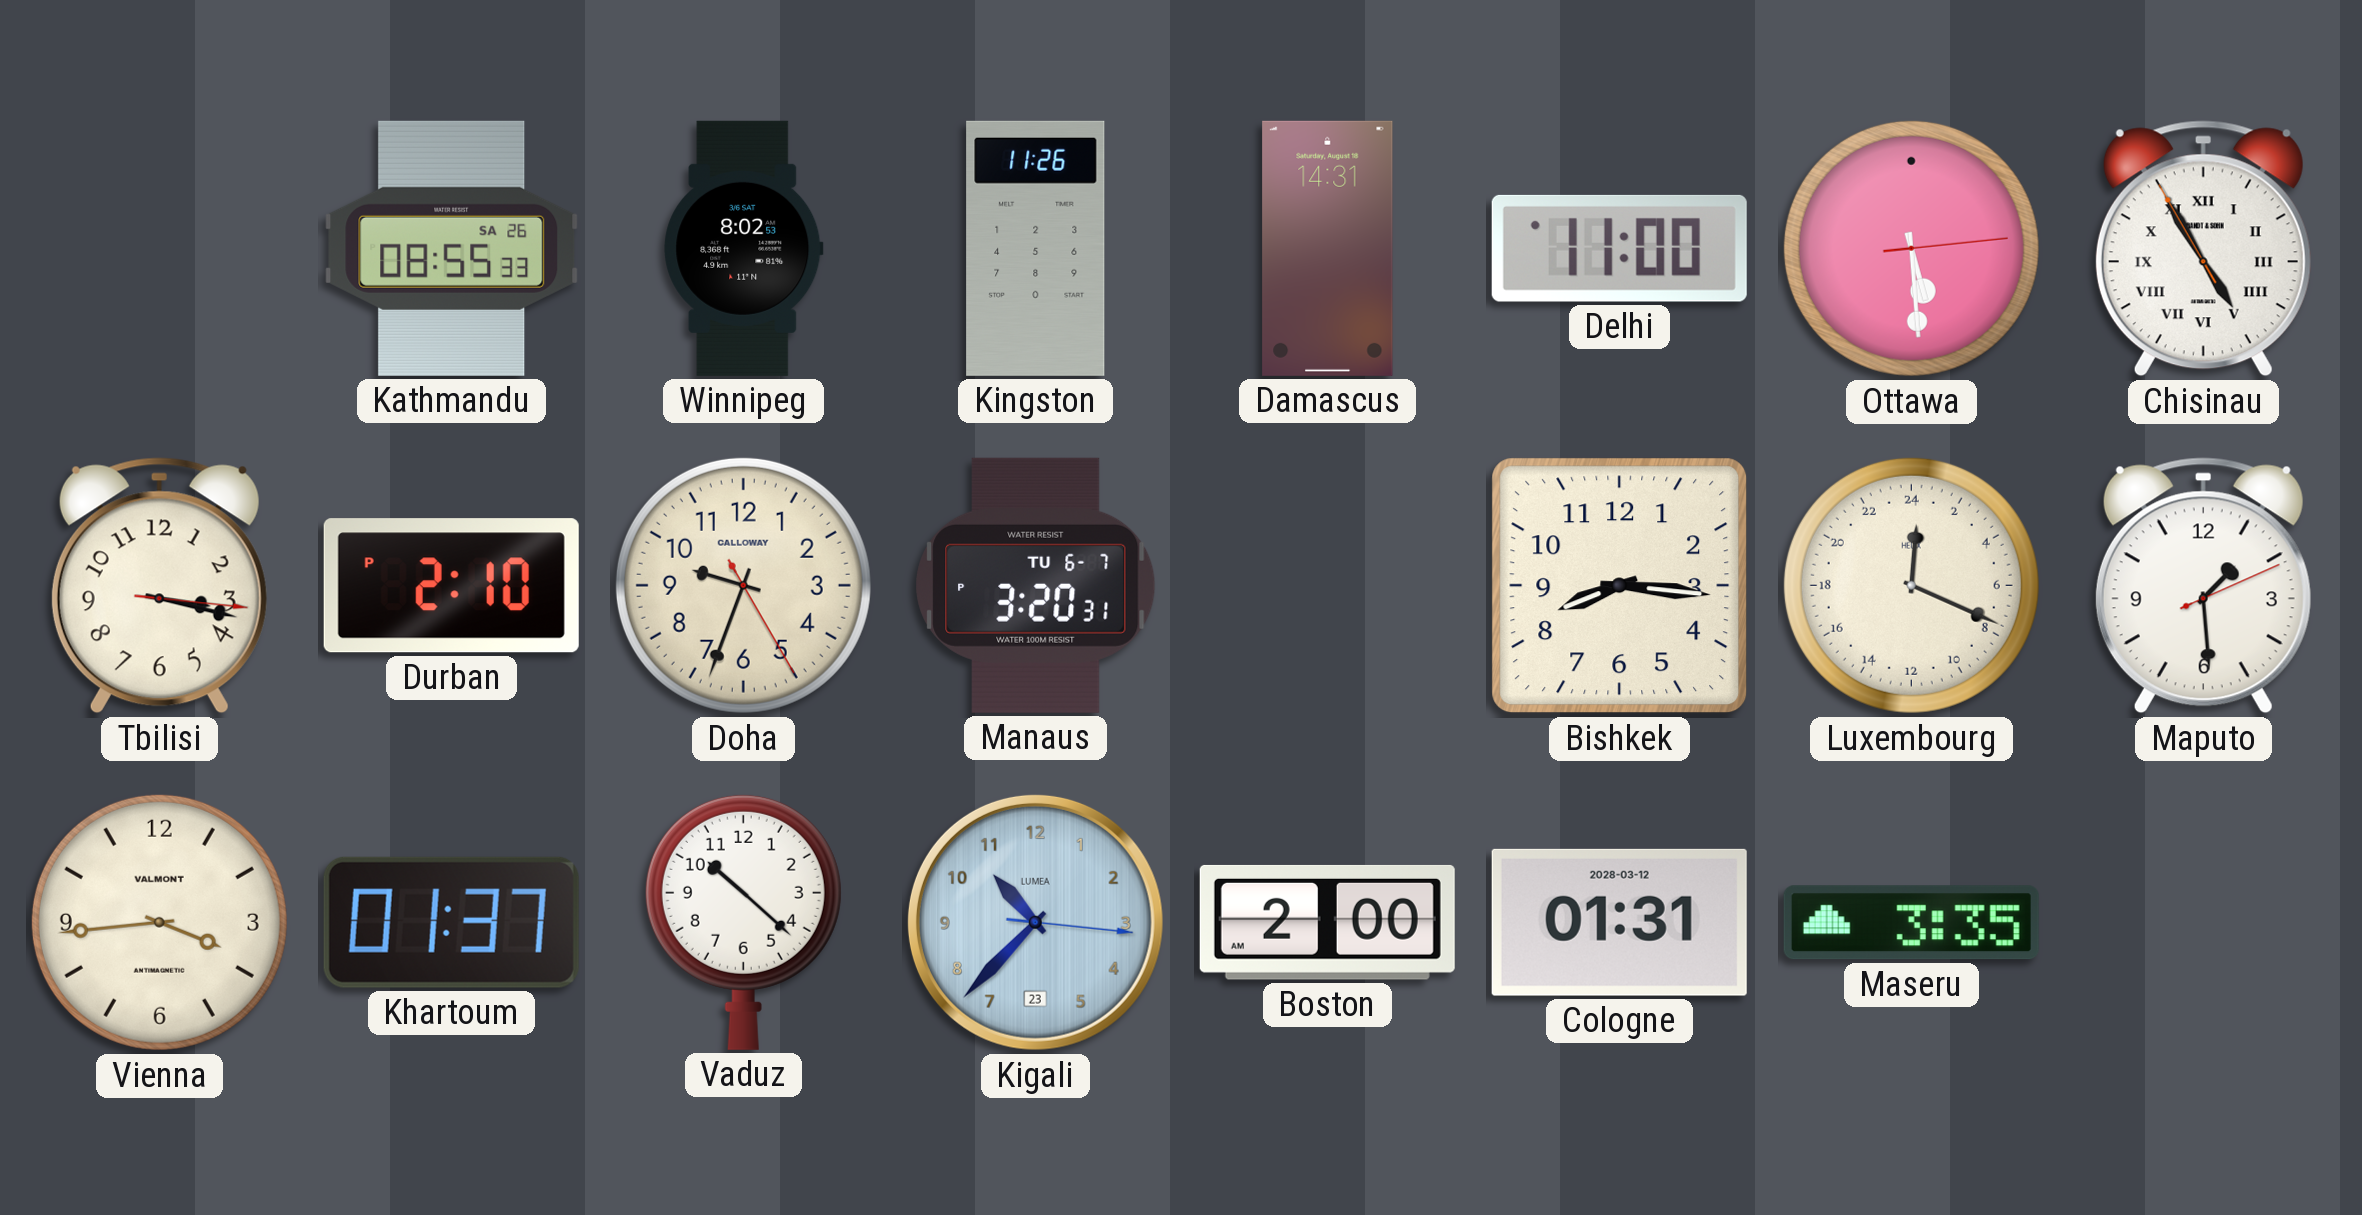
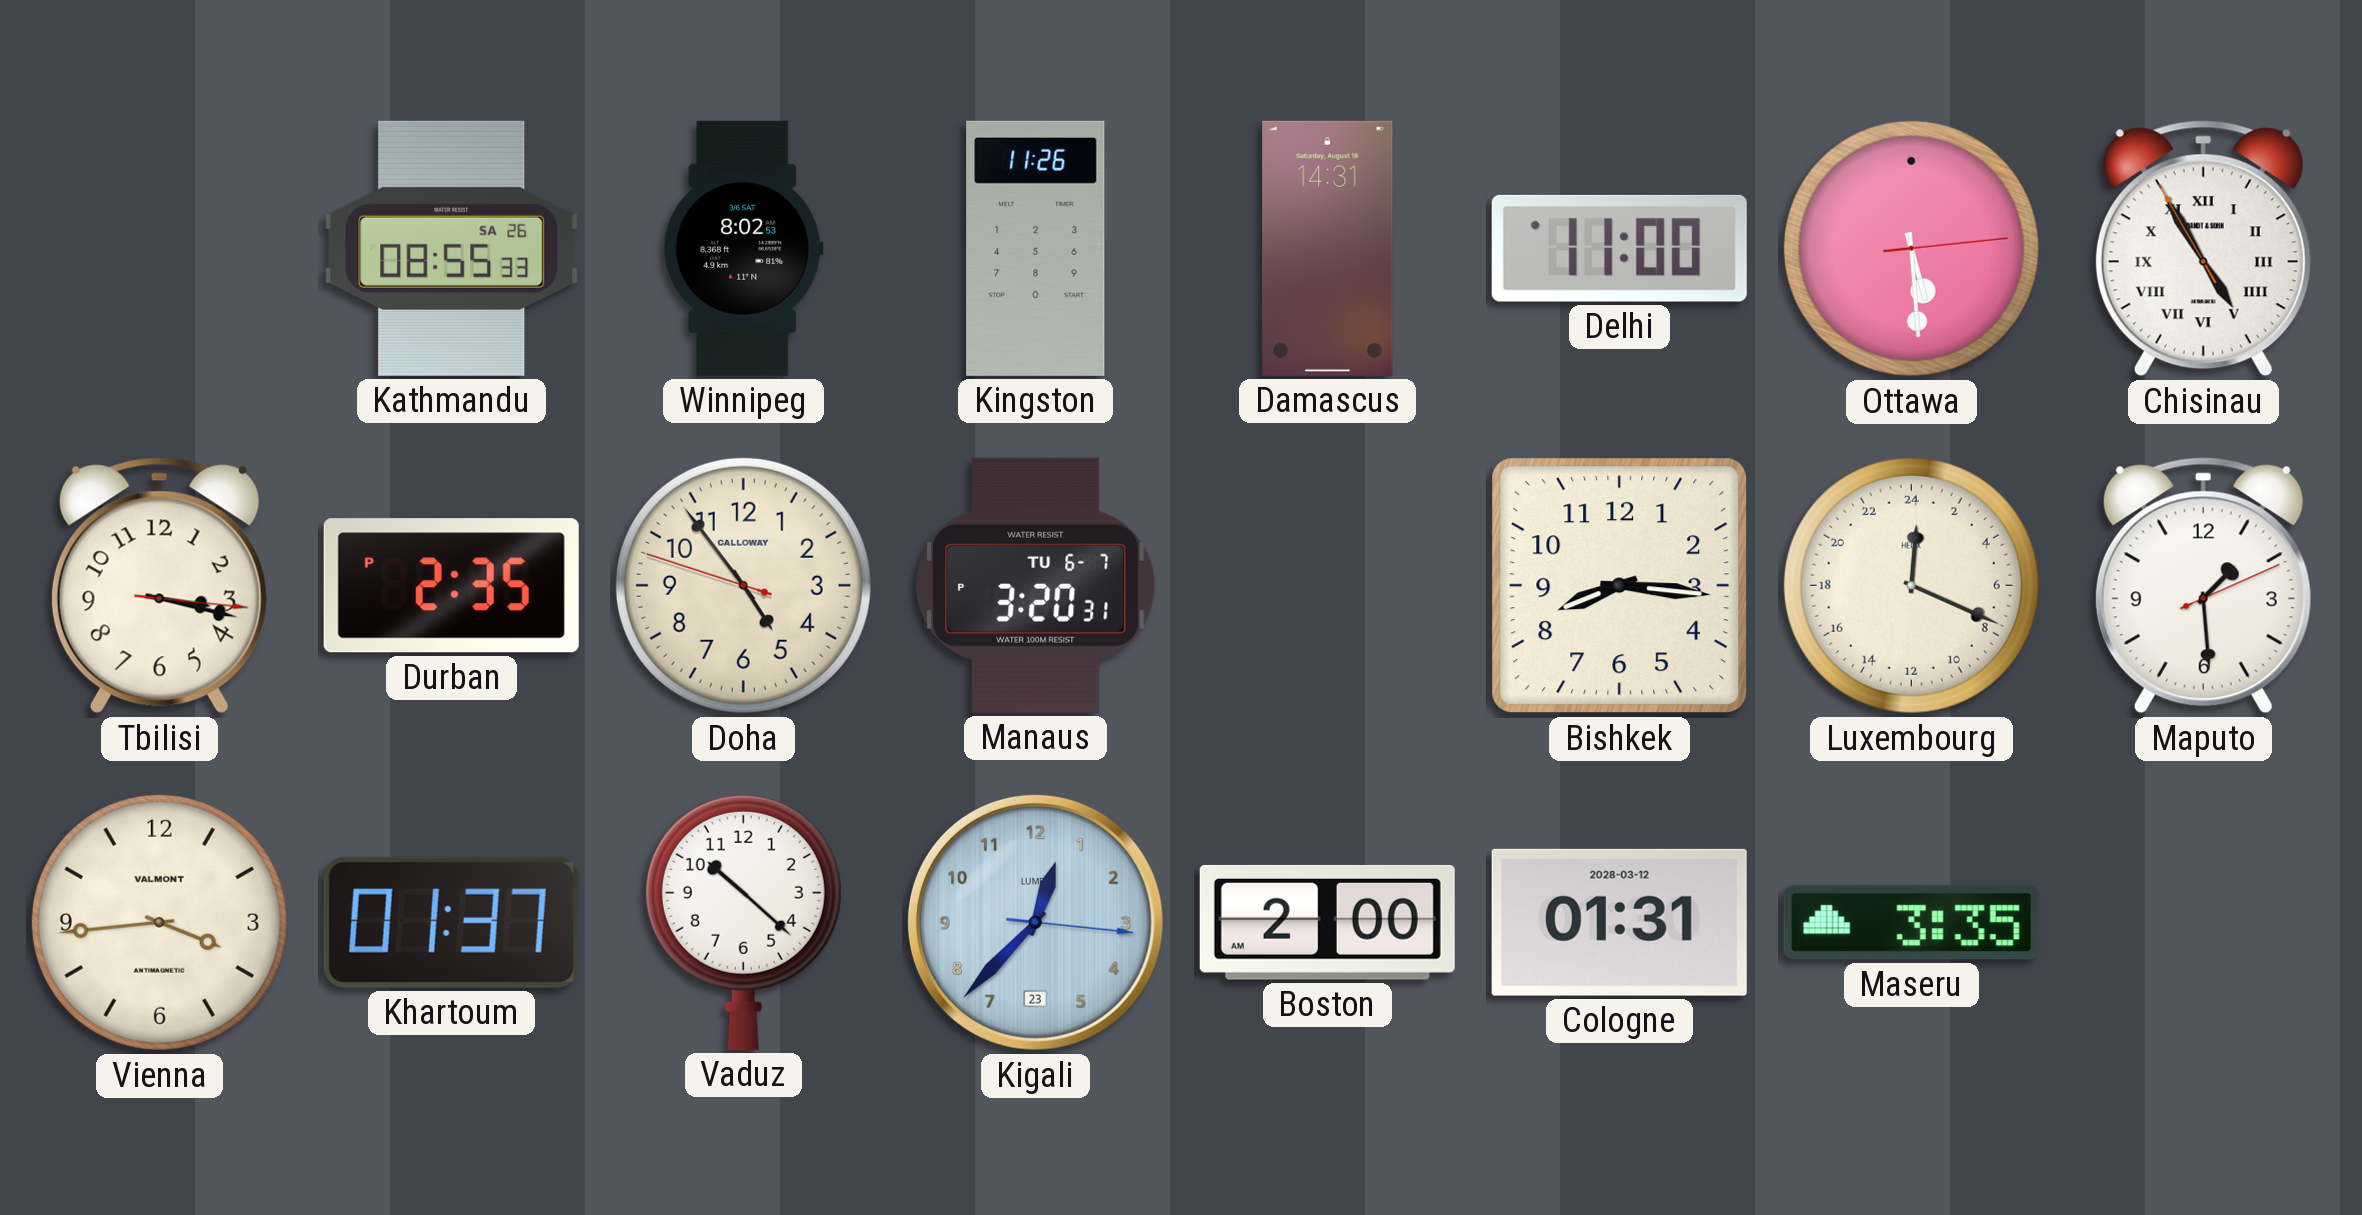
Durban: 2:10 -> 2:35 (451, 586)
Doha: 9:33 -> 4:53 (743, 585)
Kigali: 10:37 -> 12:37 (1035, 922)
